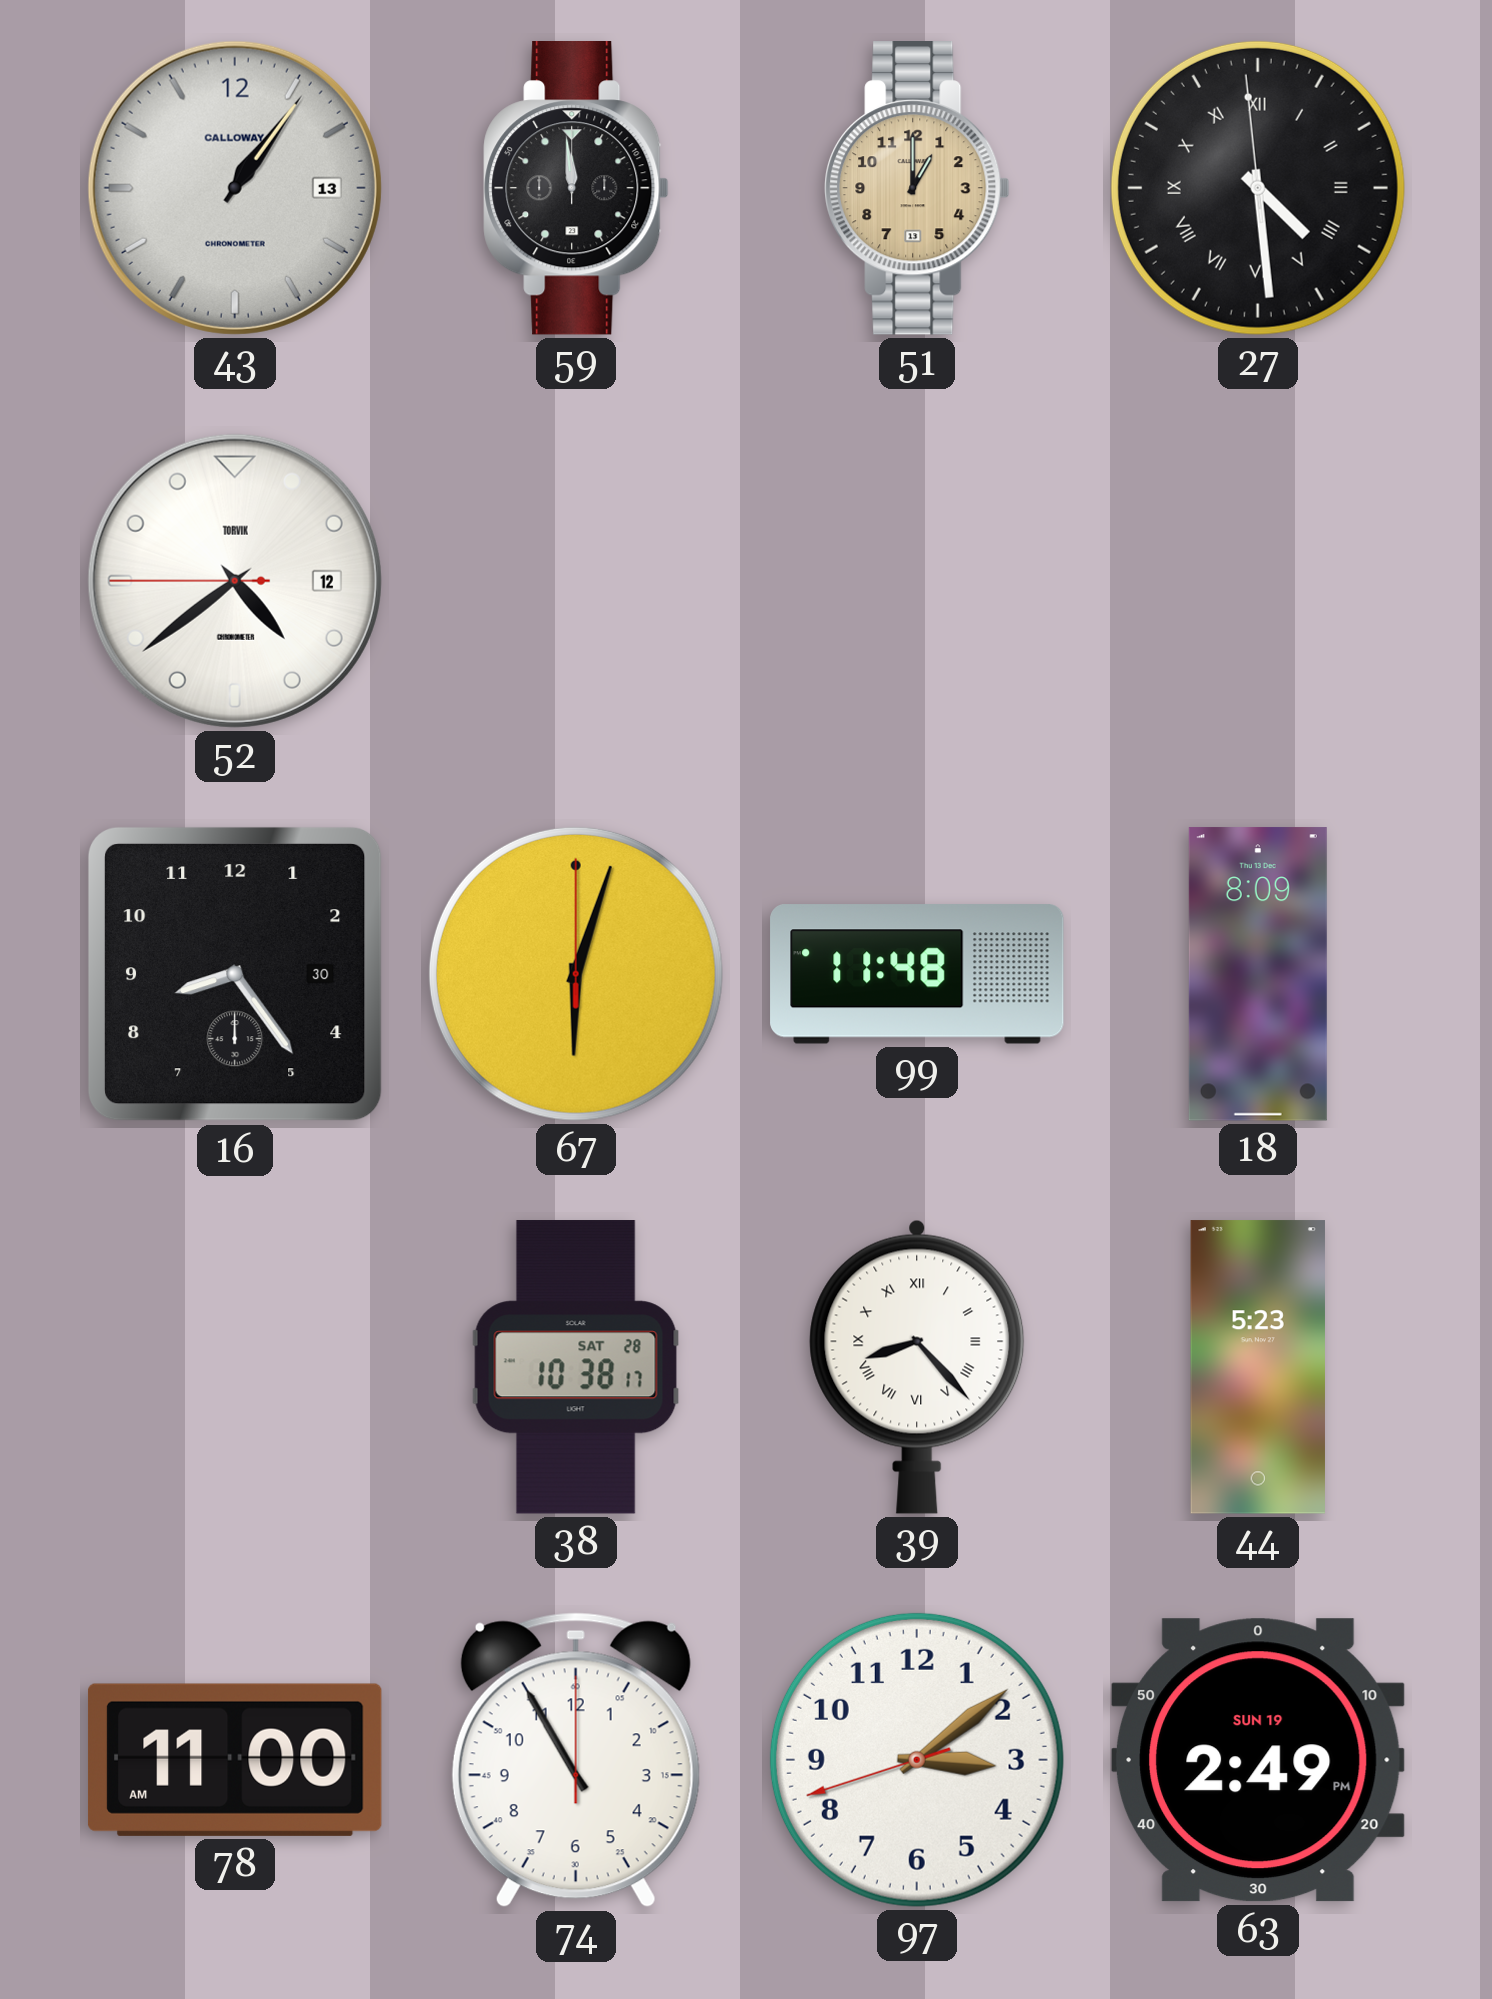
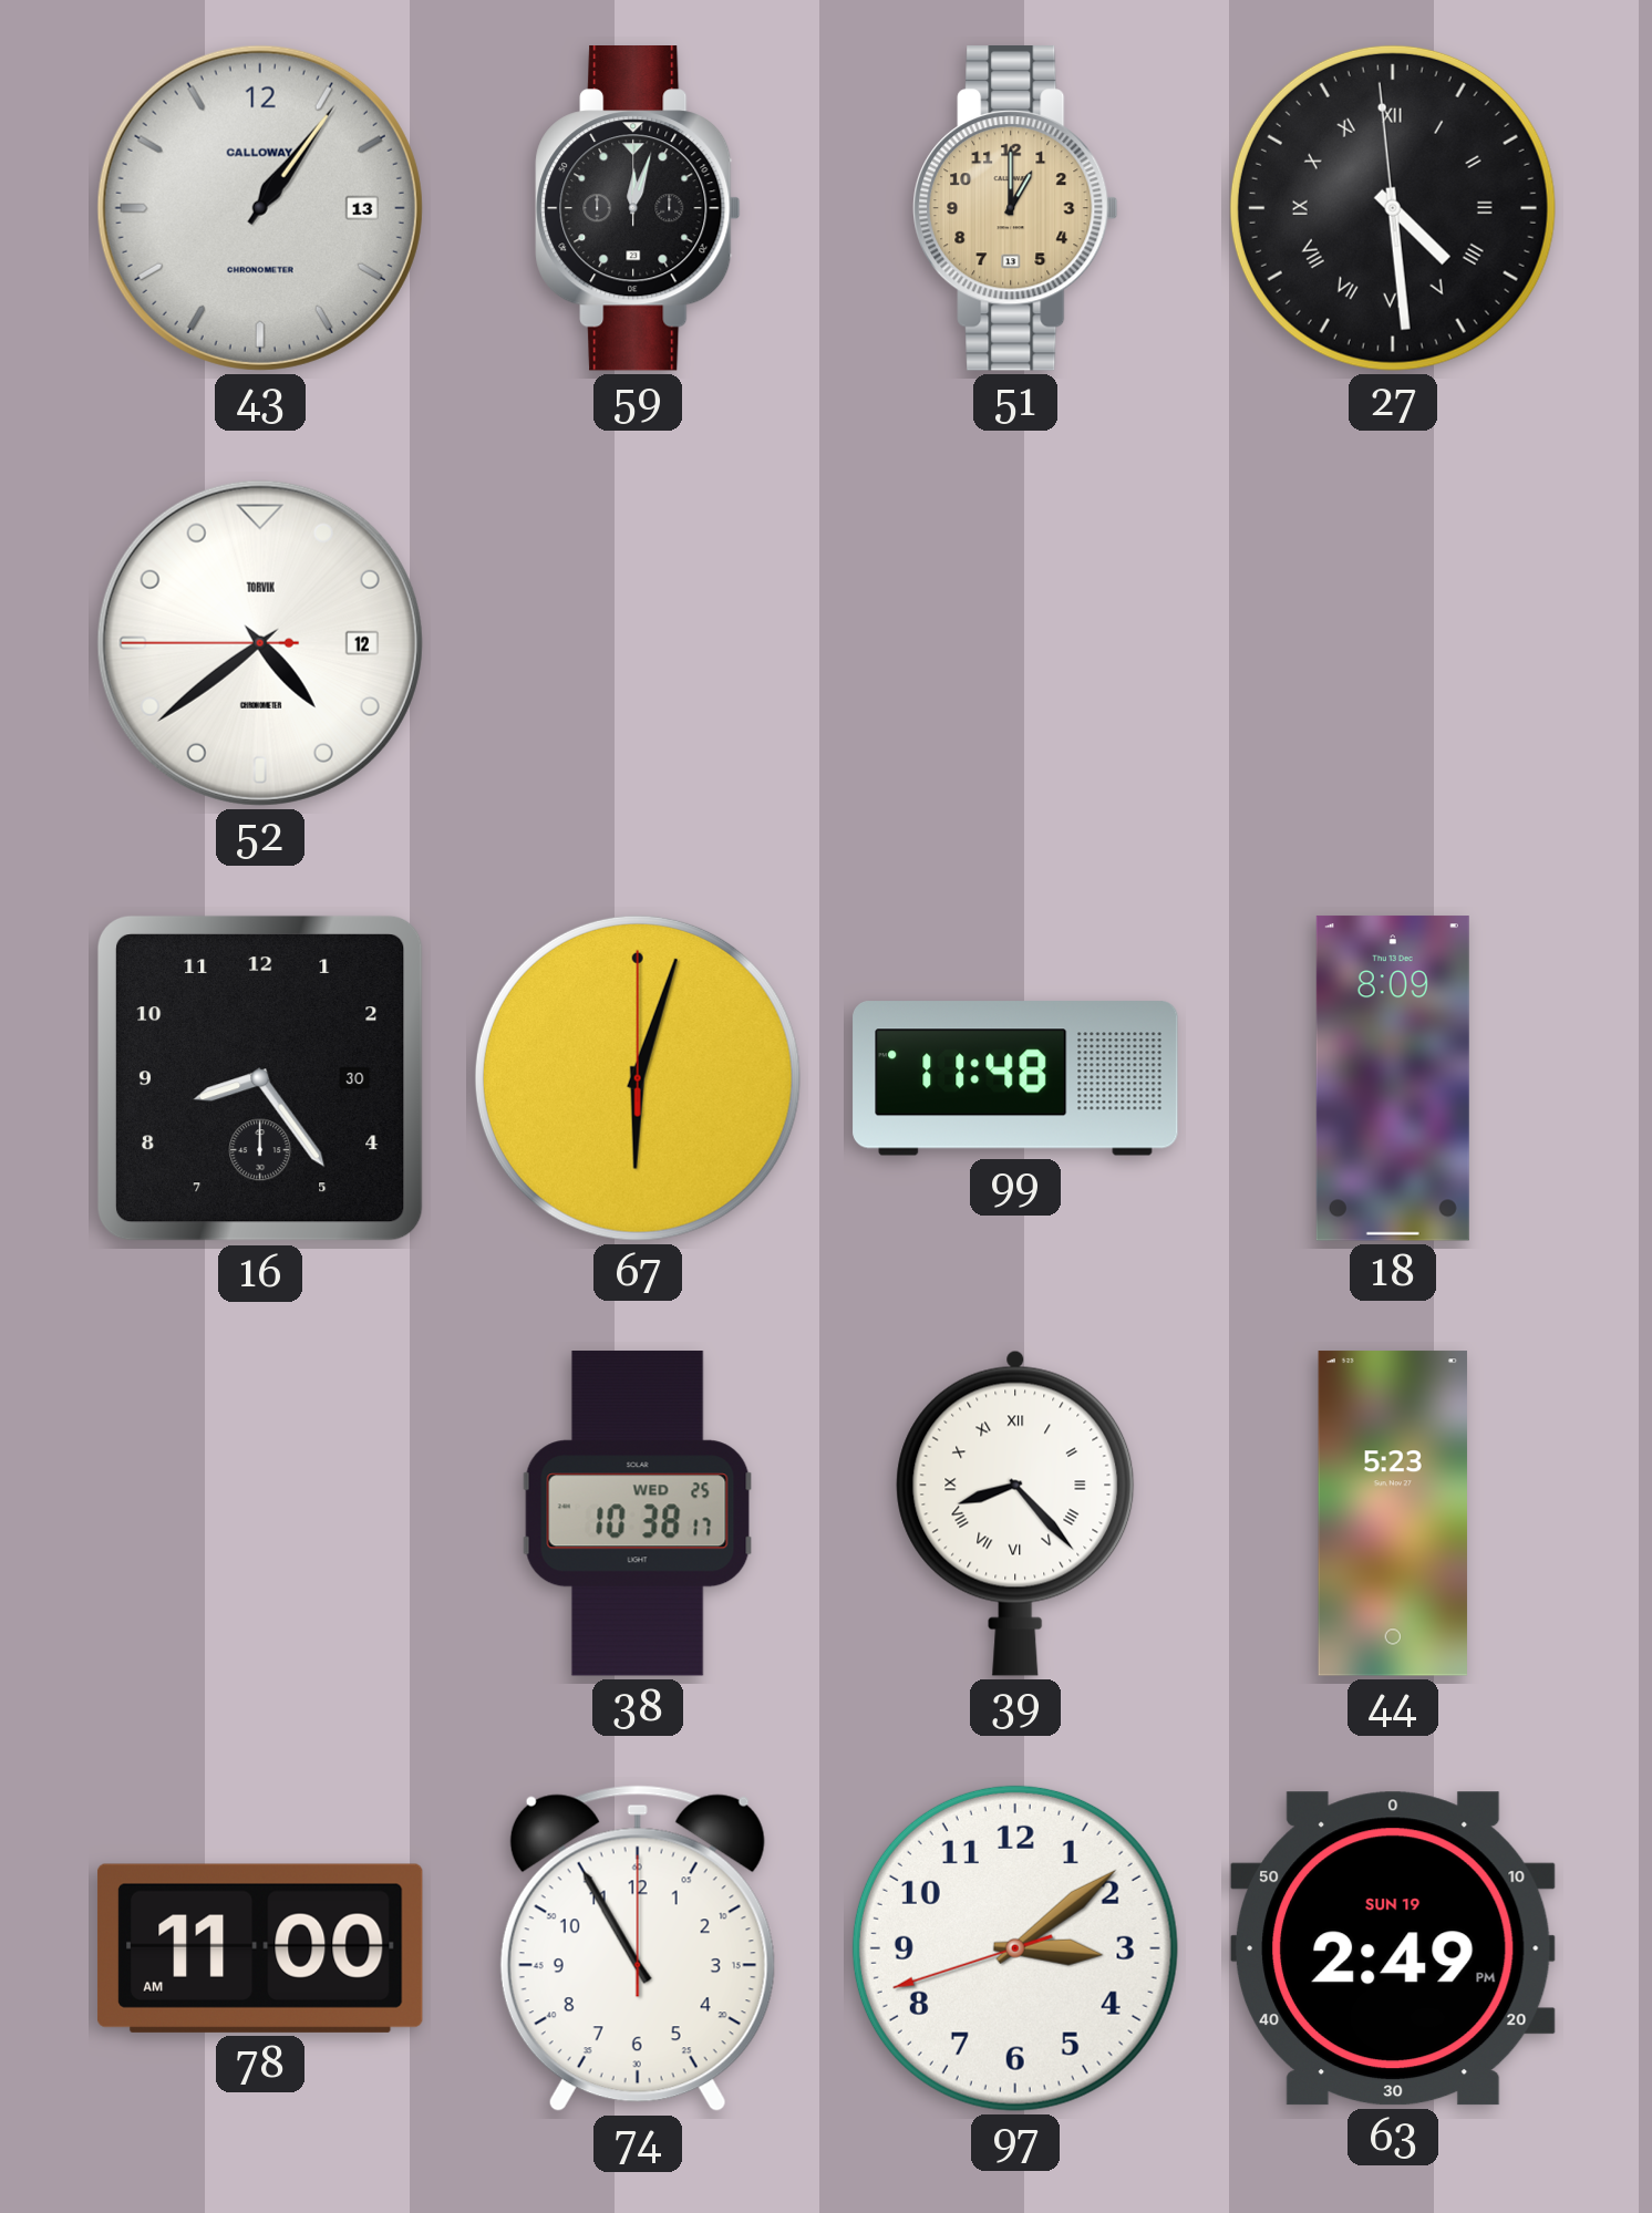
59: 11:59 -> 12:03 (638, 209)
38 date: SAT 28 -> WED 25 (638, 1513)
